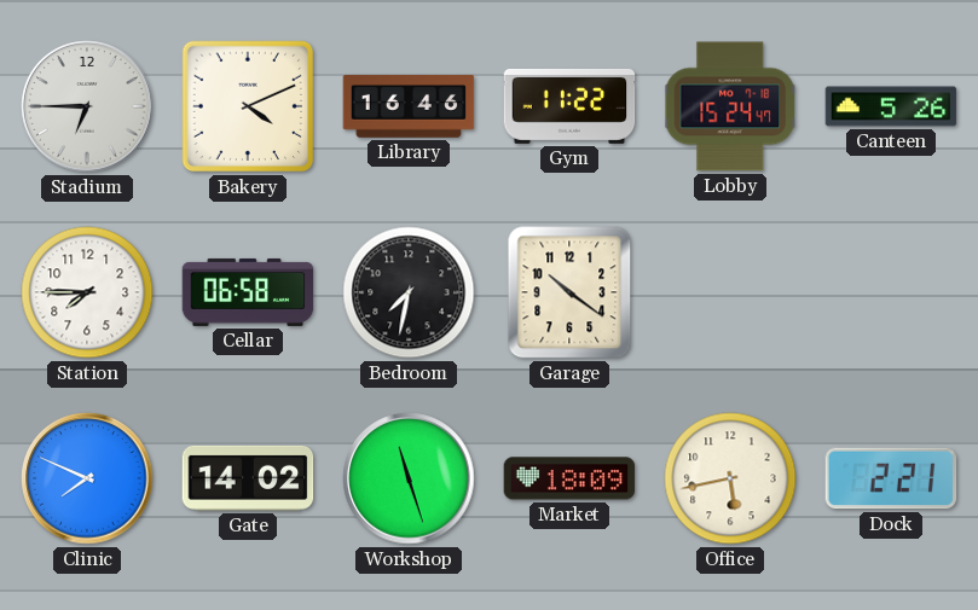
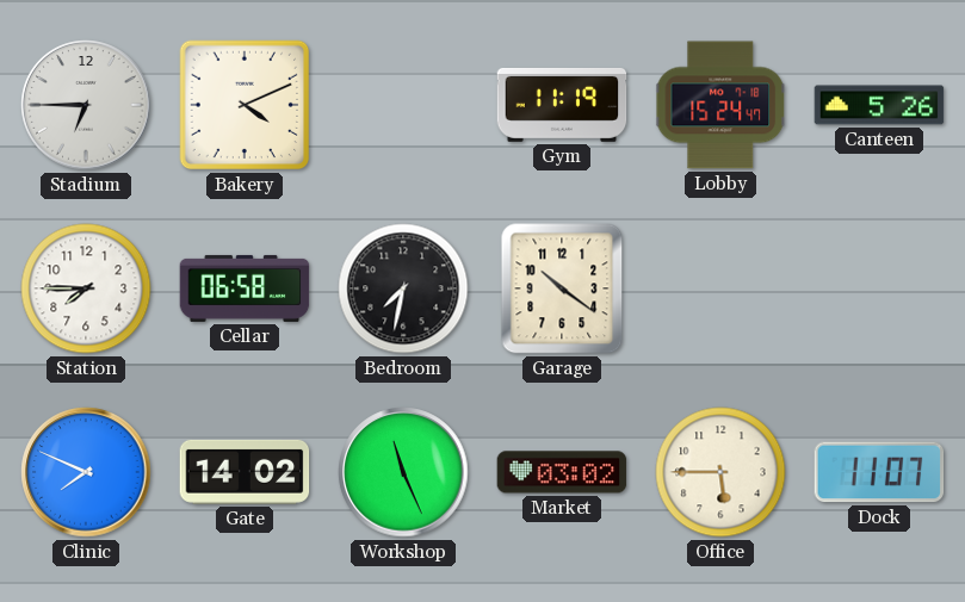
Library: 16:46 -> none (409, 106)
Gym: 11:22 -> 11:19 (562, 105)
Workshop: 11:27 -> 11:26 (403, 472)
Market: 18:09 -> 03:02 (562, 472)
Office: 5:43 -> 5:45 (720, 472)
Dock: 2:21 -> 11:07 (879, 472)
